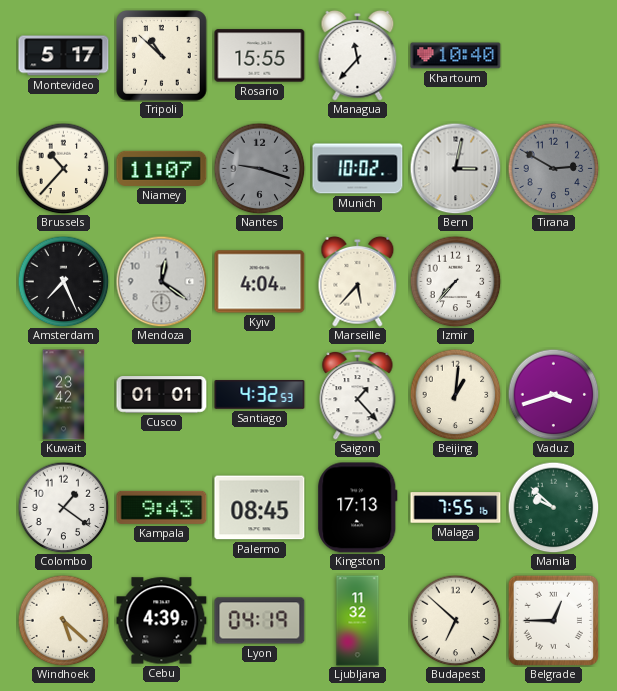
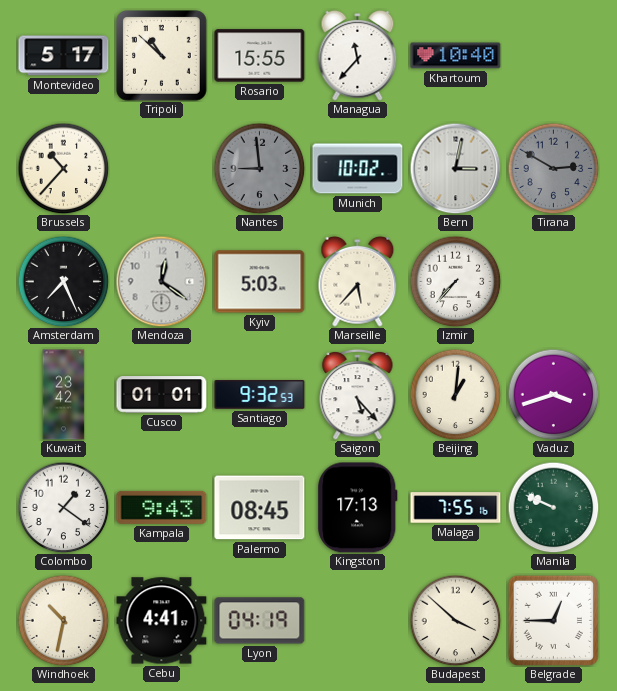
Niamey: 11:07 -> none (162, 168)
Nantes: 9:18 -> 8:59 (259, 168)
Kyiv: 4:04 -> 5:03 (260, 282)
Santiago: 4:32 -> 9:32 (260, 395)
Saigon: 1:23 -> 5:23 (358, 394)
Manila: 9:52 -> 9:49 (553, 507)
Windhoek: 5:22 -> 10:32 (63, 620)
Cebu: 4:39 -> 4:41 (162, 621)
Ljubljana: 11:32 -> none (358, 621)
Budapest: 6:52 -> 3:52 (455, 620)
